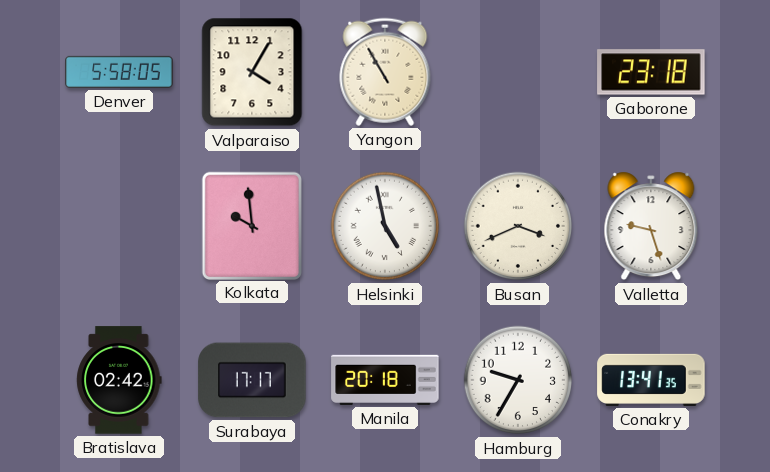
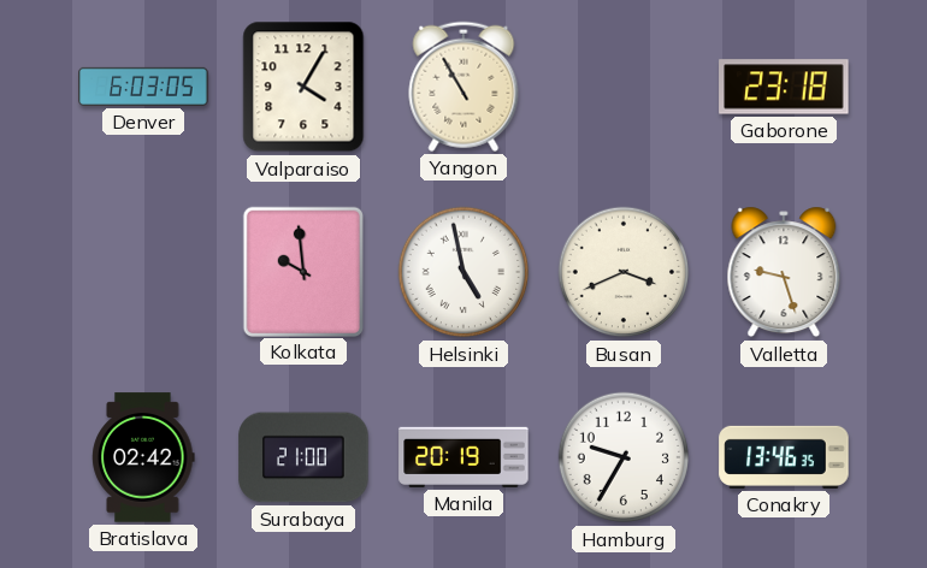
Denver: 5:58 -> 6:03 (143, 87)
Surabaya: 17:17 -> 21:00 (303, 457)
Manila: 20:18 -> 20:19 (463, 457)
Conakry: 13:41 -> 13:46 (784, 457)
